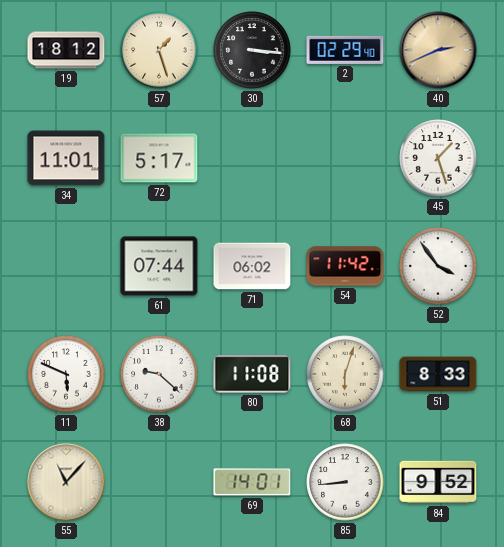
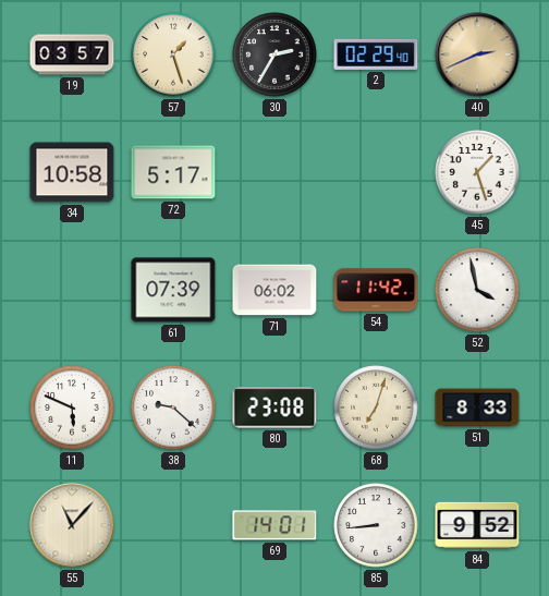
19: 18:12 -> 03:57 (72, 54)
30: 3:16 -> 2:35 (274, 54)
34: 11:01 -> 10:58 (72, 172)
61: 07:44 -> 07:39 (173, 290)
52: 3:54 -> 3:58 (477, 290)
80: 11:08 -> 23:08 (274, 408)
68: 6:03 -> 7:03 (376, 408)
